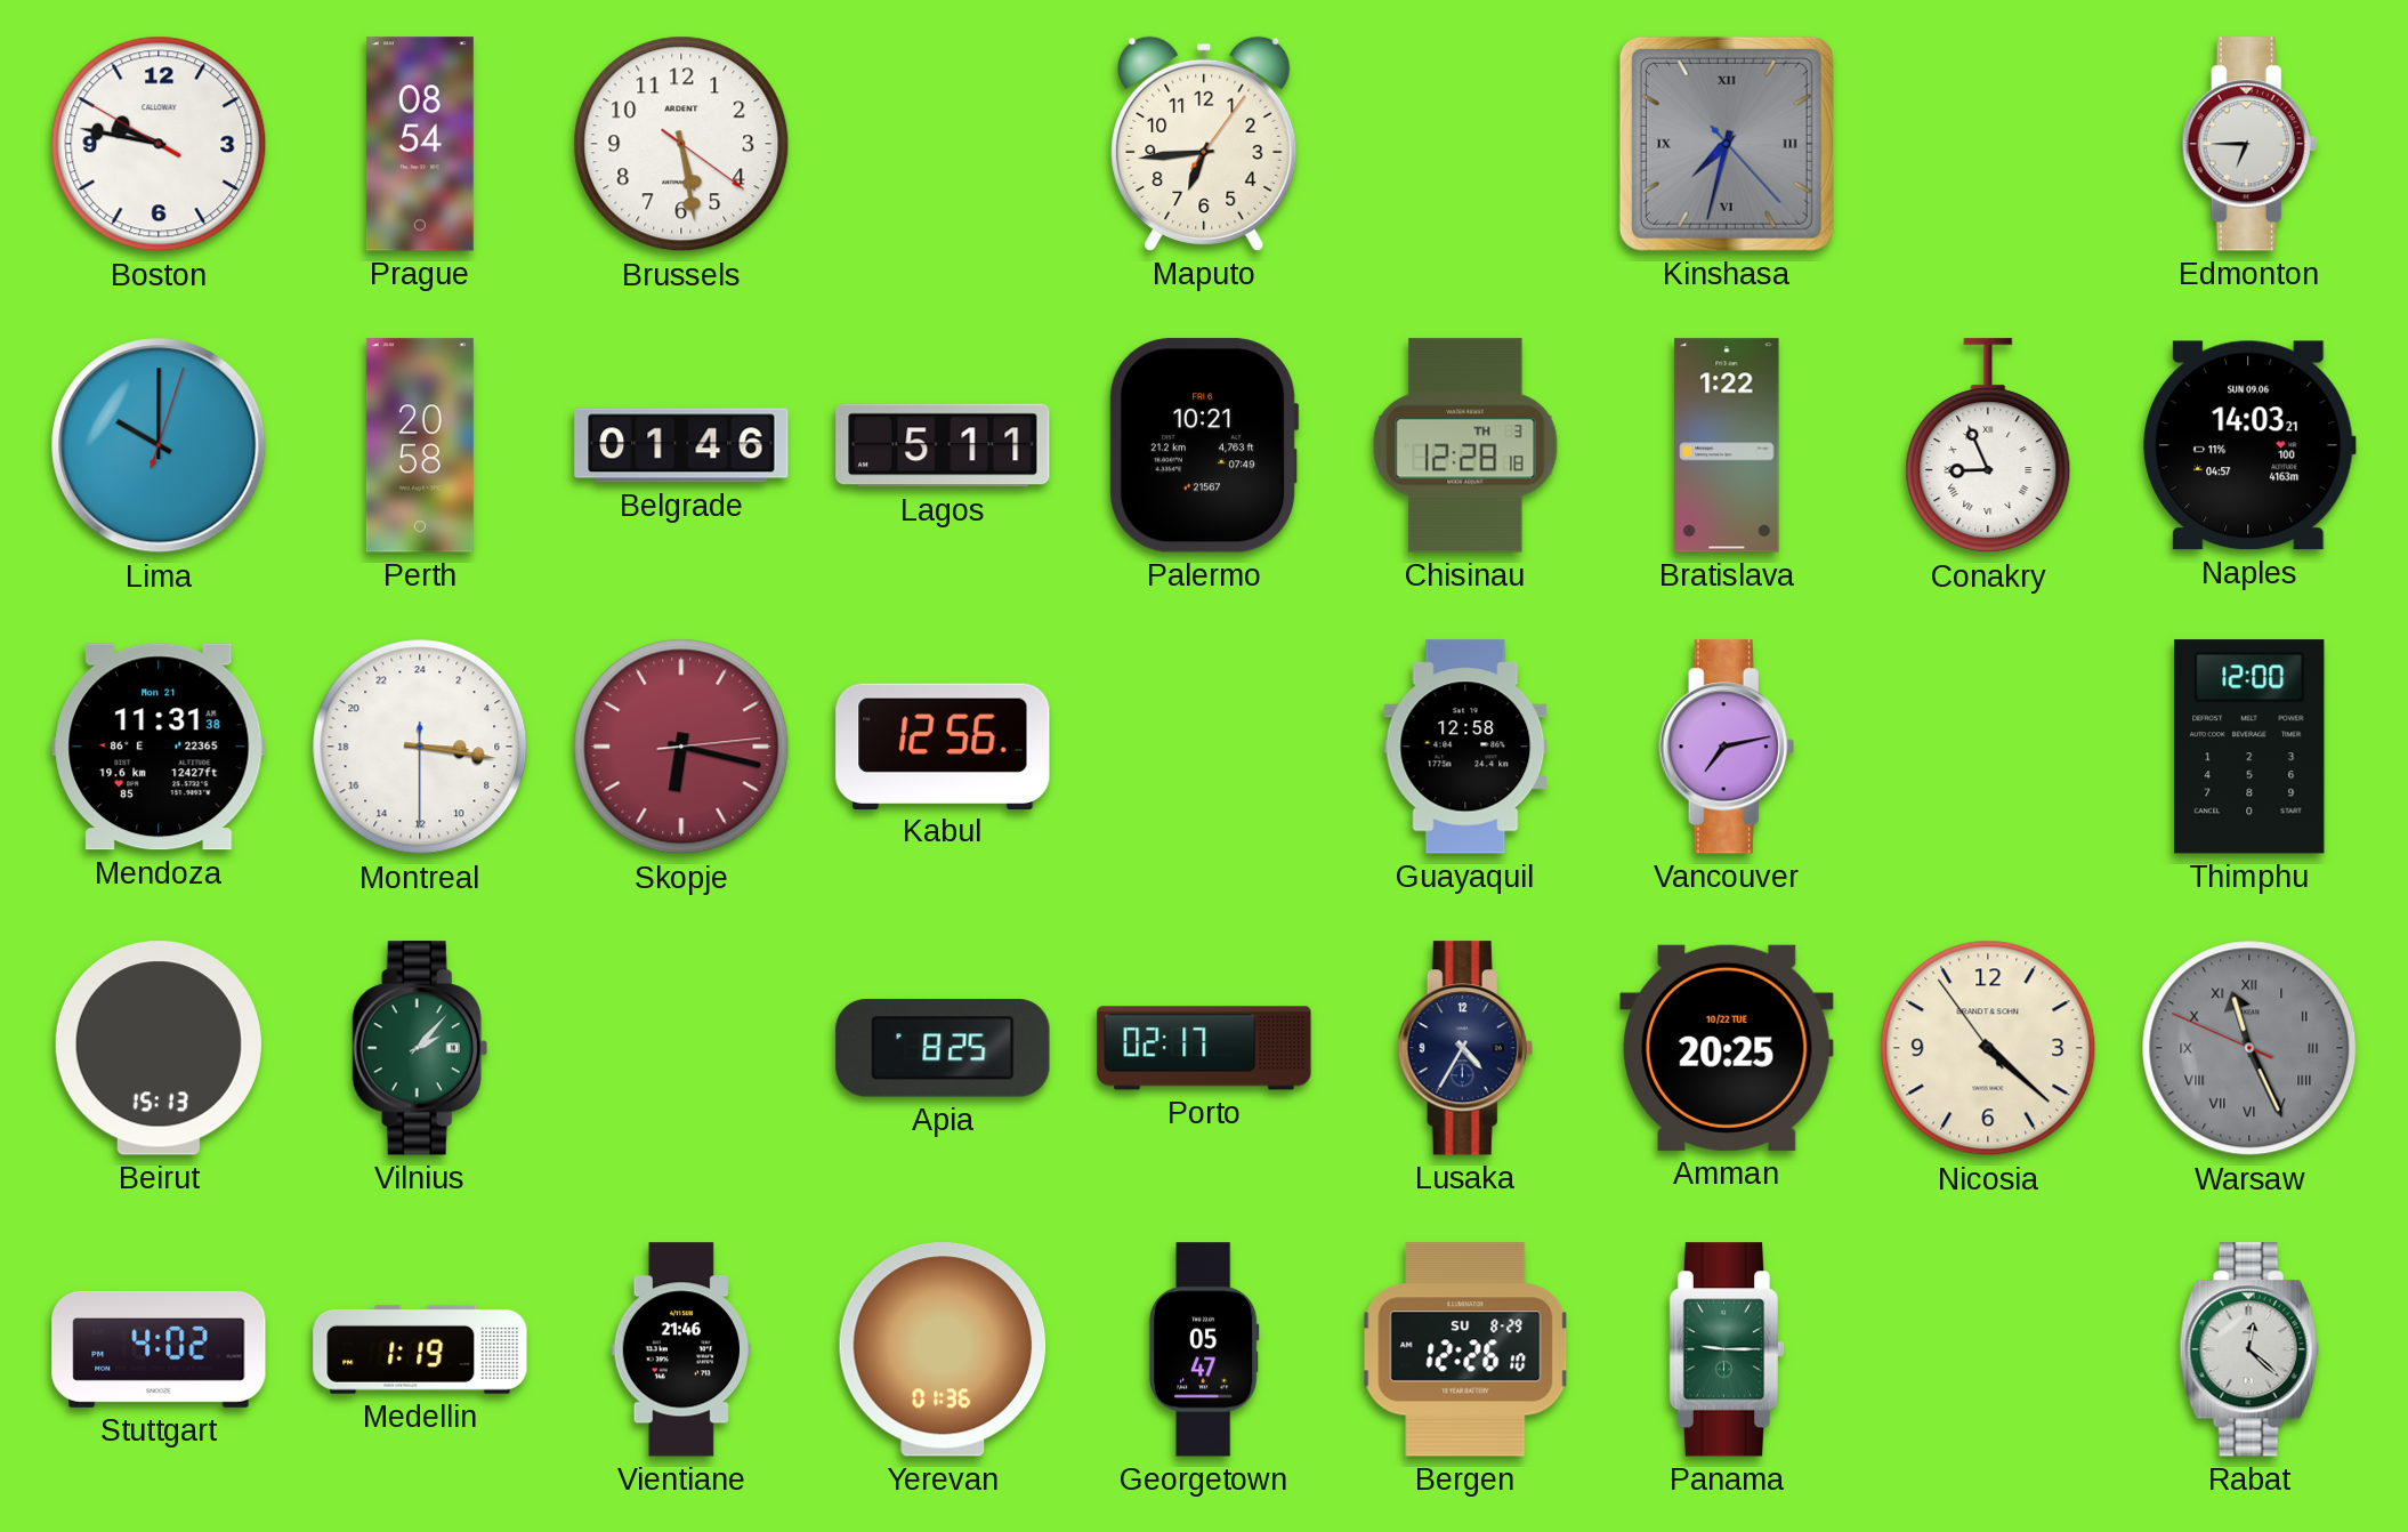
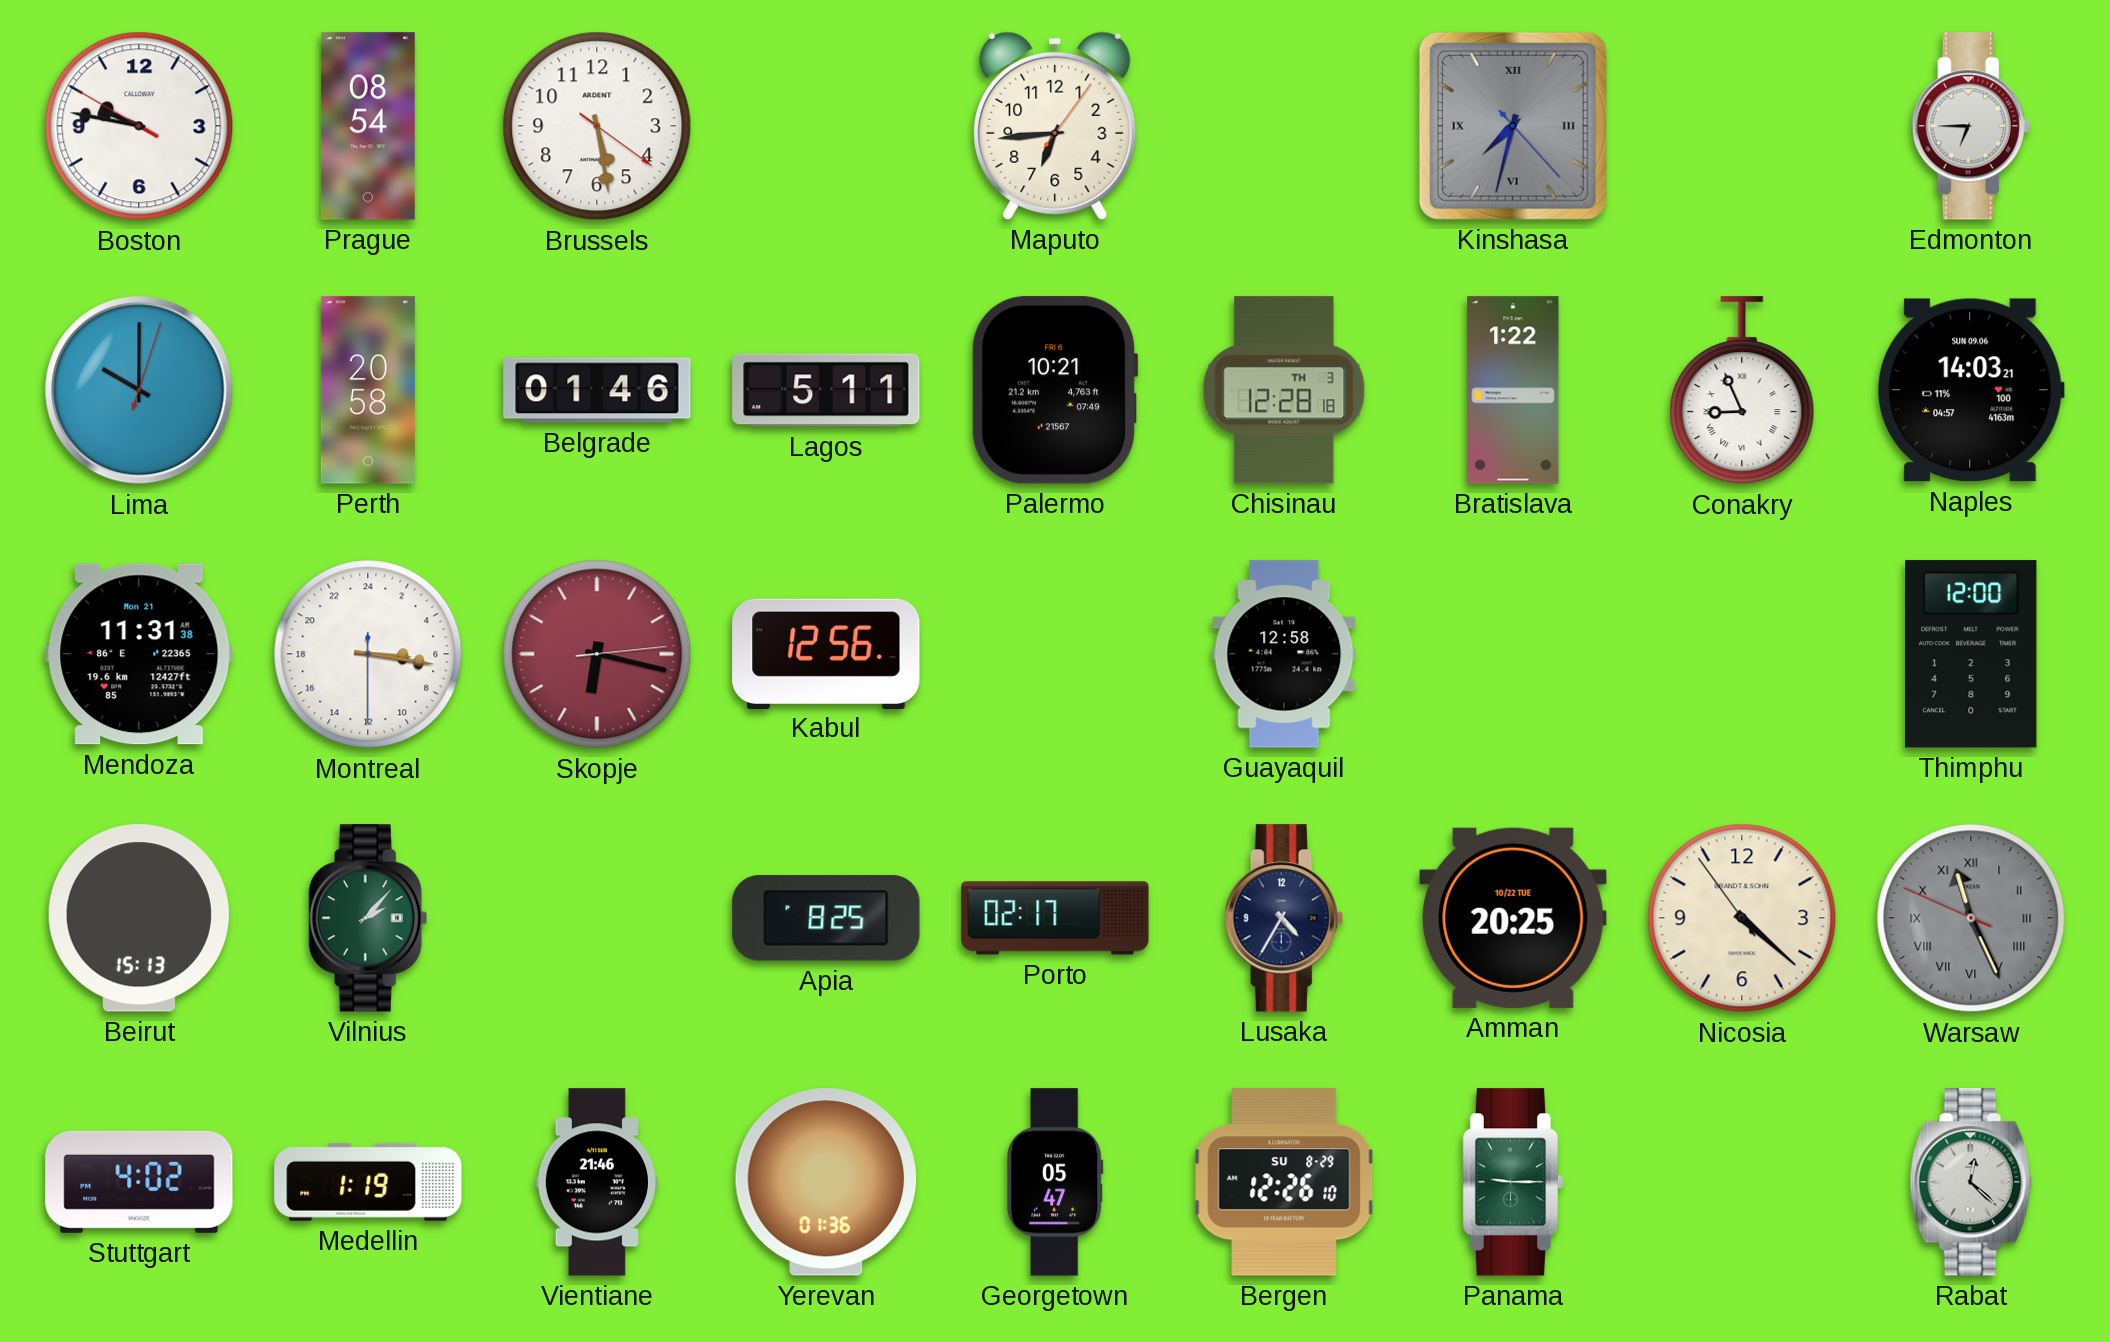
Vancouver: 7:13 -> none (1727, 747)
